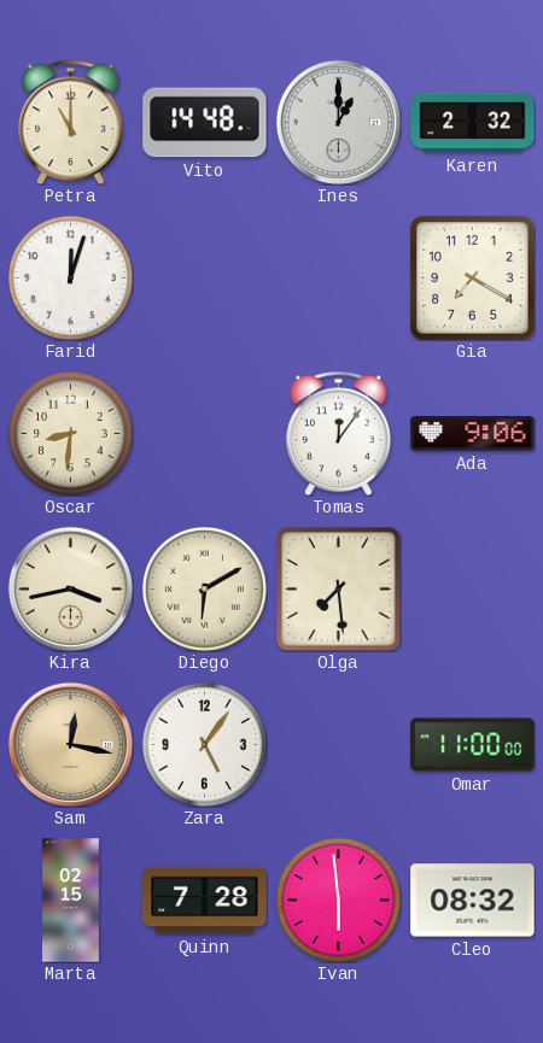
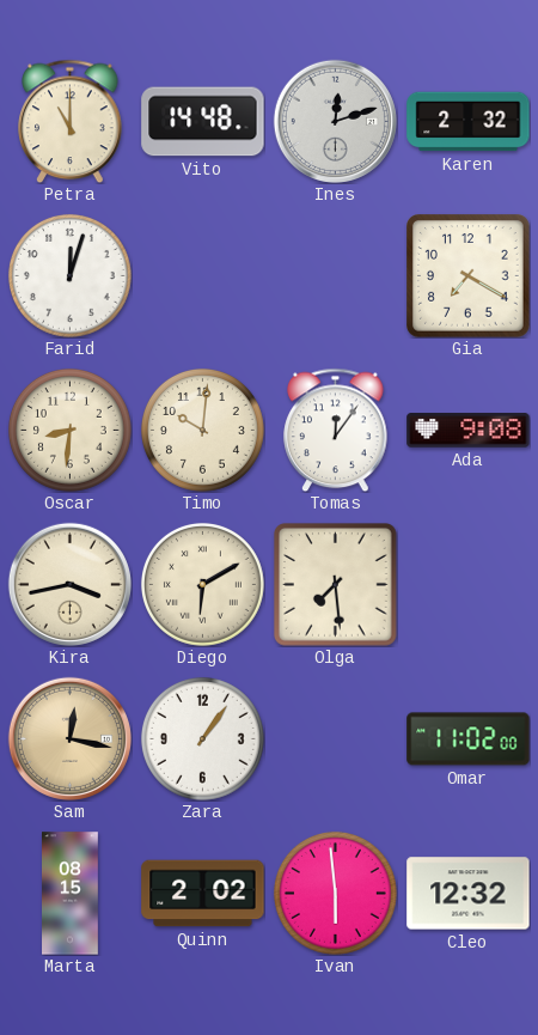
Ines: 1:00 -> 12:12 (335, 121)
Timo: none -> 10:01 (202, 430)
Ada: 9:06 -> 9:08 (469, 431)
Zara: 5:06 -> 1:06 (202, 738)
Omar: 11:00 -> 11:02 (469, 739)
Marta: 02:15 -> 08:15 (71, 894)
Quinn: 7:28 -> 2:02 (203, 894)
Cleo: 08:32 -> 12:32 (469, 894)
